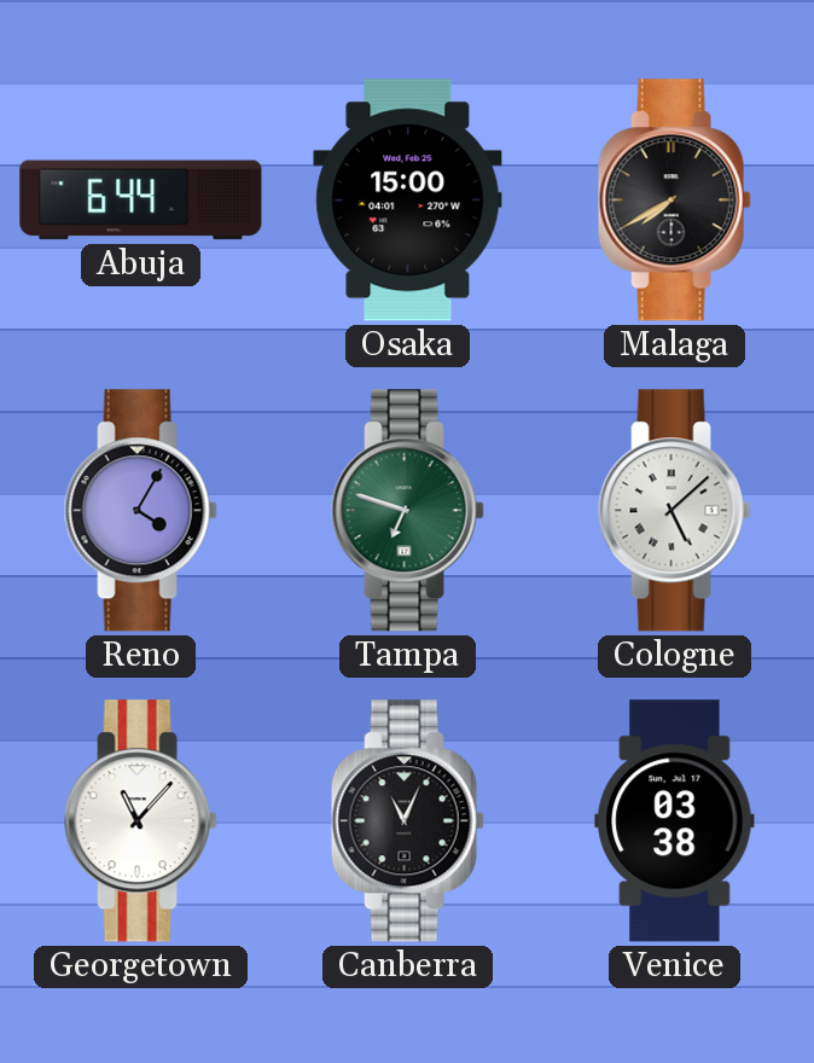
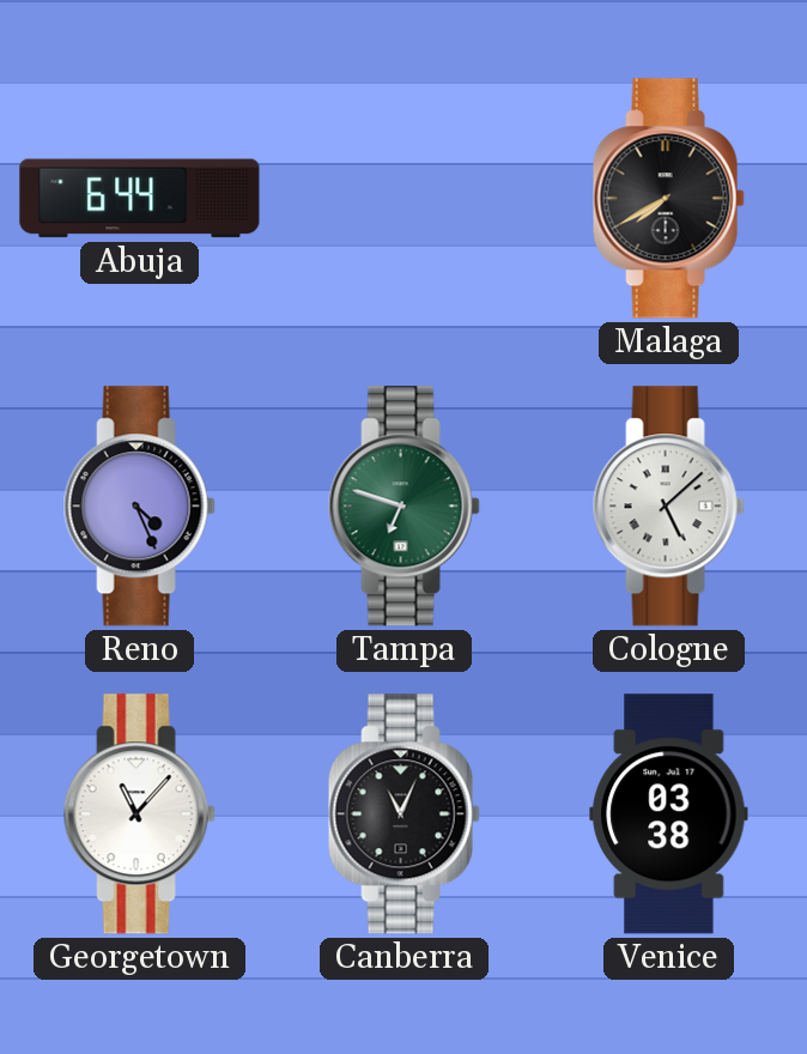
Osaka: 15:00 -> none (408, 201)
Reno: 4:05 -> 4:26 (139, 507)
